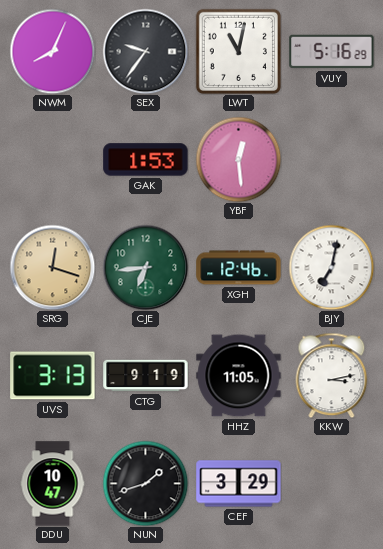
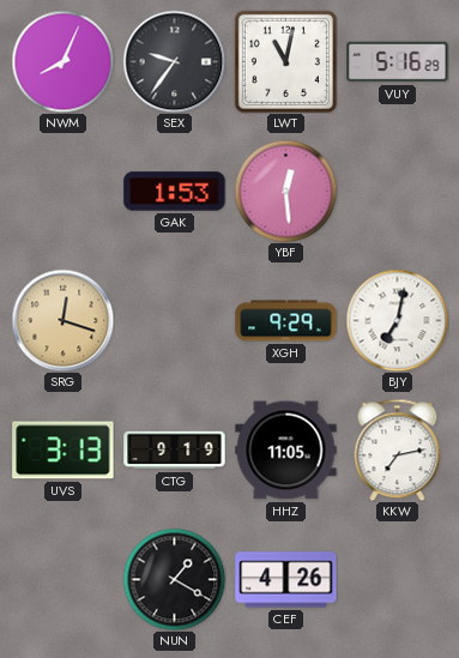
CJE: 6:44 -> none (145, 267)
XGH: 12:46 -> 9:29 (286, 321)
KKW: 3:13 -> 7:13 (398, 449)
DDU: 10:47 -> none (53, 484)
NUN: 1:42 -> 1:20 (174, 579)
CEF: 3:29 -> 4:26 (286, 580)
